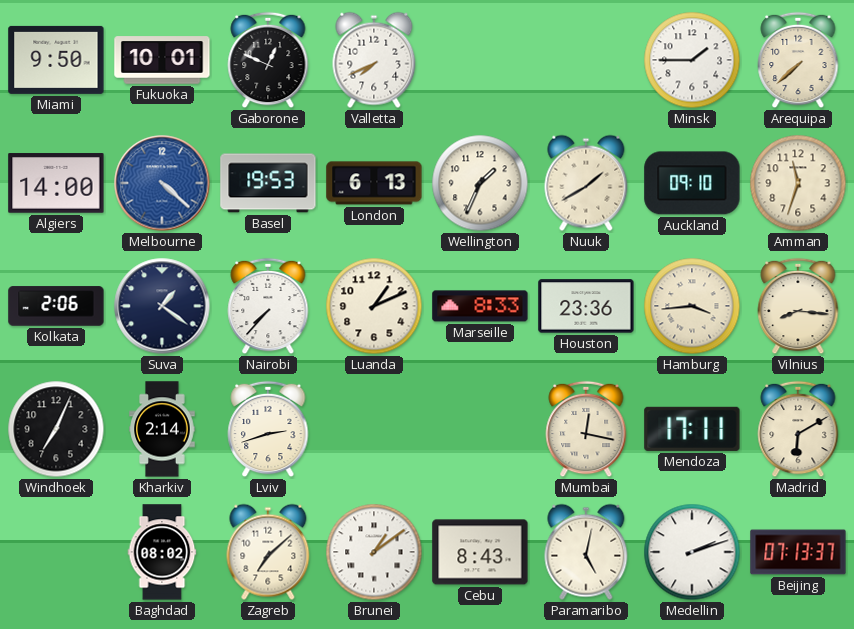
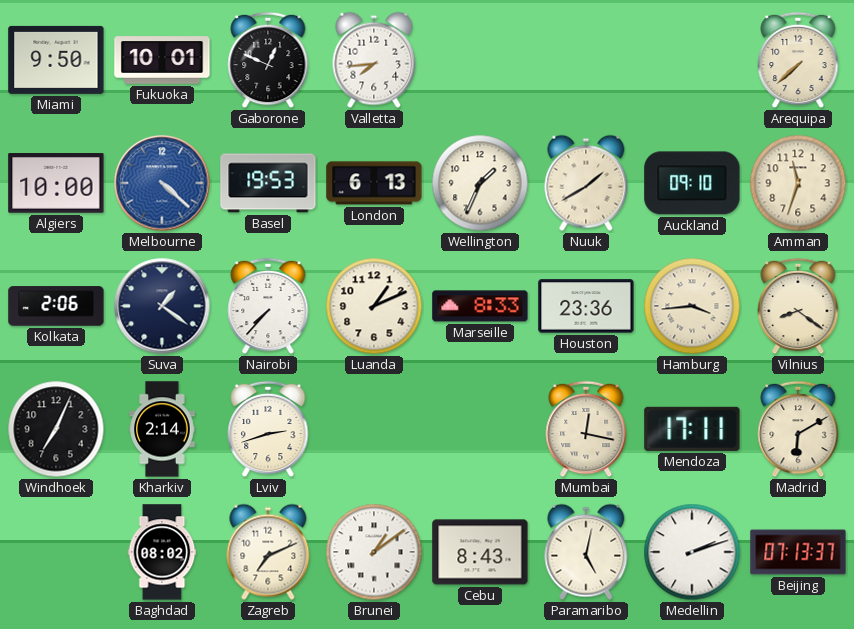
Valletta: 7:41 -> 7:44 (374, 60)
Minsk: 1:45 -> none (692, 60)
Algiers: 14:00 -> 10:00 (56, 183)
Vilnius: 8:16 -> 8:21 (798, 306)
Zagreb: 7:08 -> 7:11 (268, 552)
